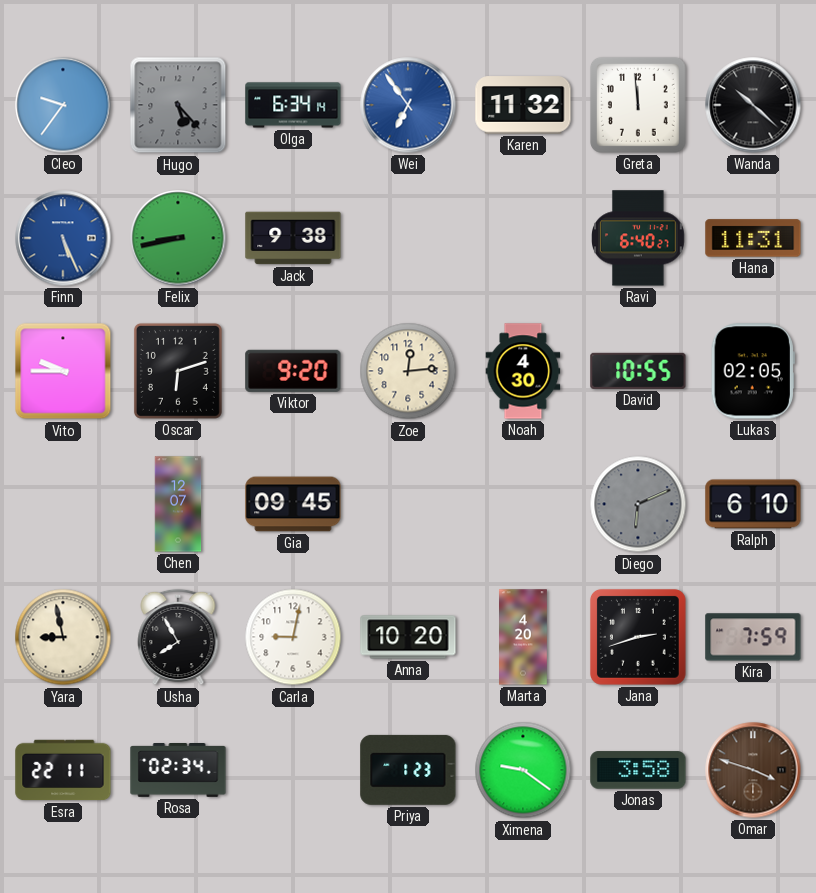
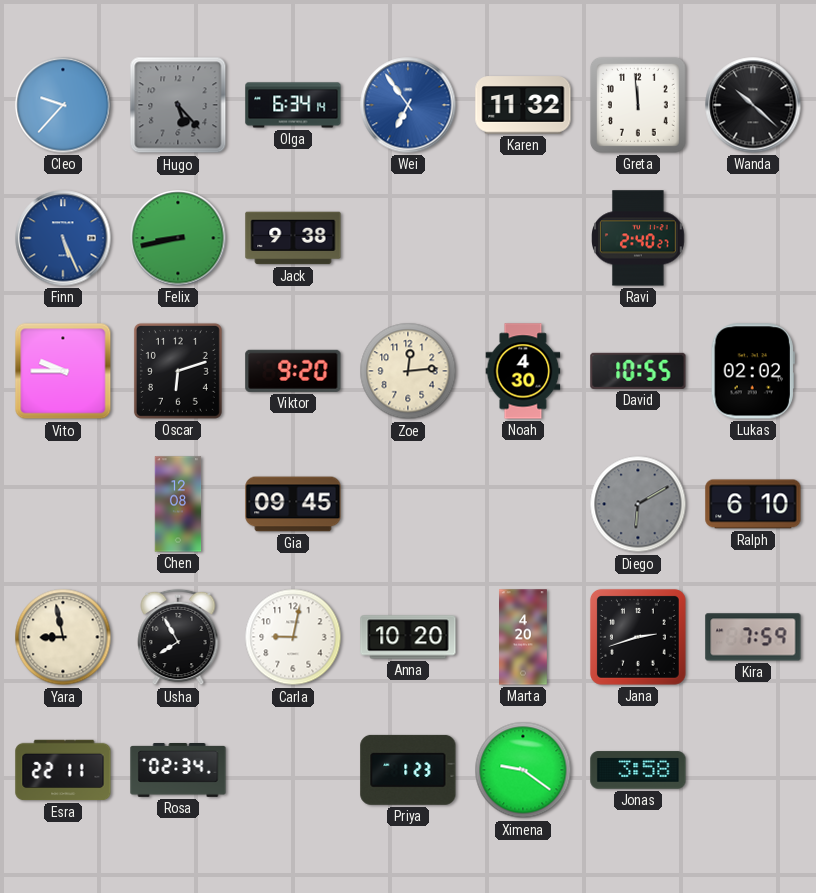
Cleo: 9:36 -> 9:37 (63, 105)
Ravi: 6:40 -> 2:40 (639, 238)
Hana: 11:31 -> none (753, 238)
Lukas: 02:05 -> 02:02 (753, 371)
Chen: 12:07 -> 12:08 (178, 504)
Diego: 6:11 -> 6:10 (638, 504)
Omar: 3:48 -> none (753, 770)
